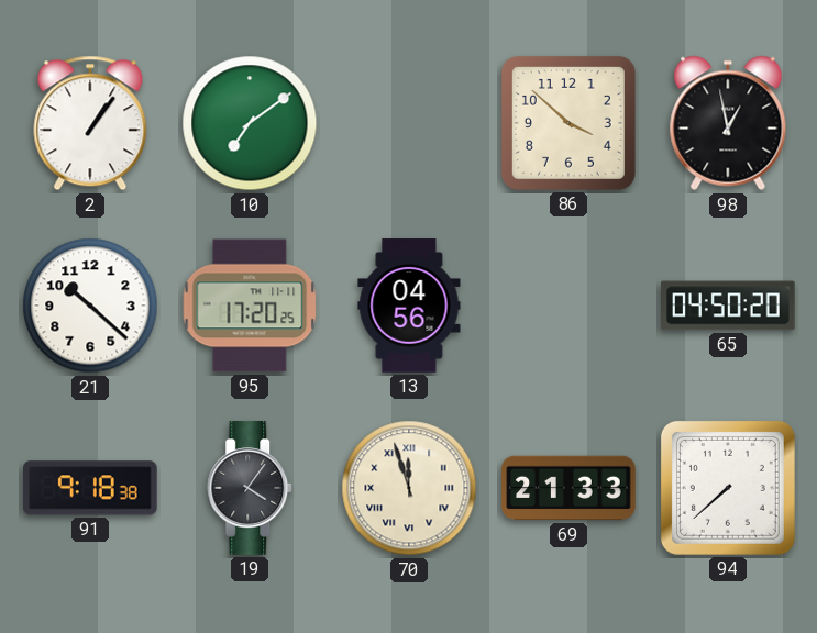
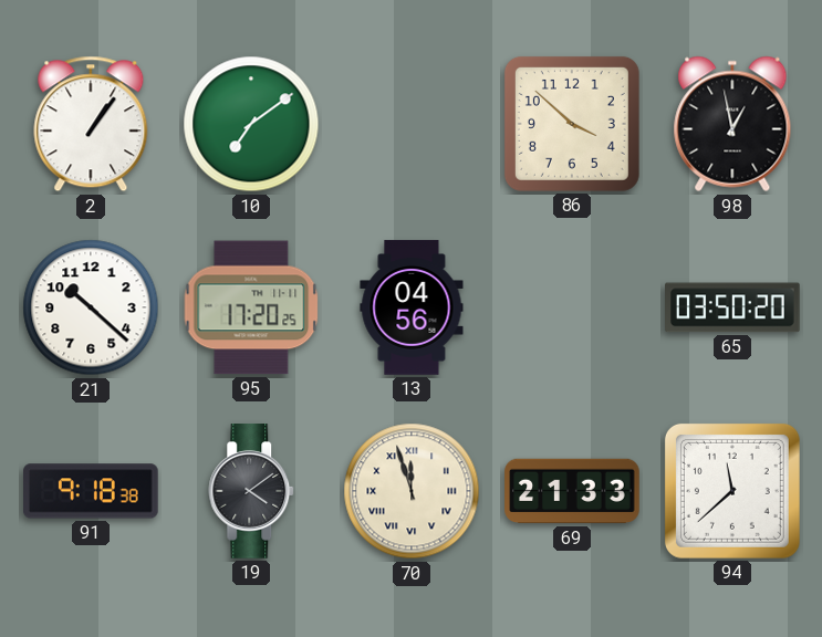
65: 04:50 -> 03:50 (733, 307)
19: 4:06 -> 4:09 (252, 491)
94: 7:38 -> 11:38 (732, 491)
